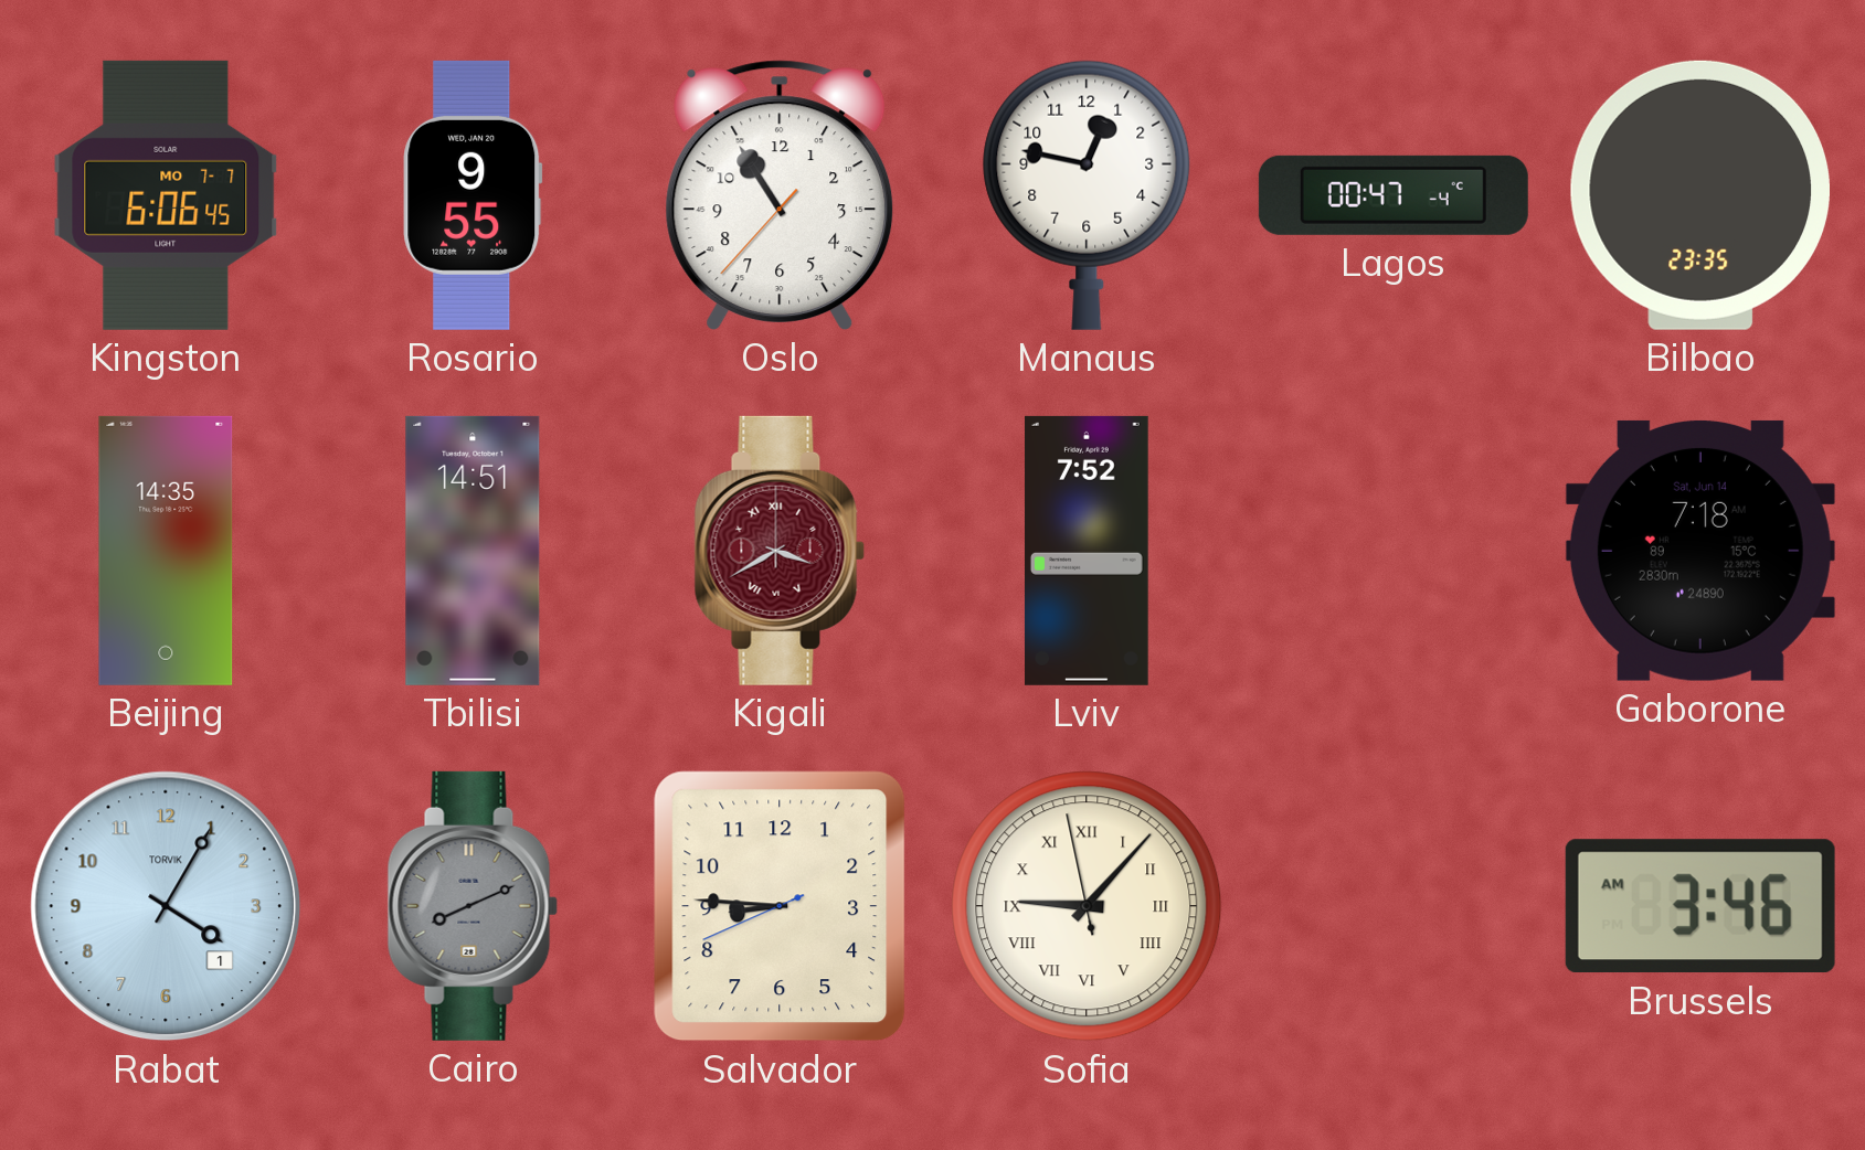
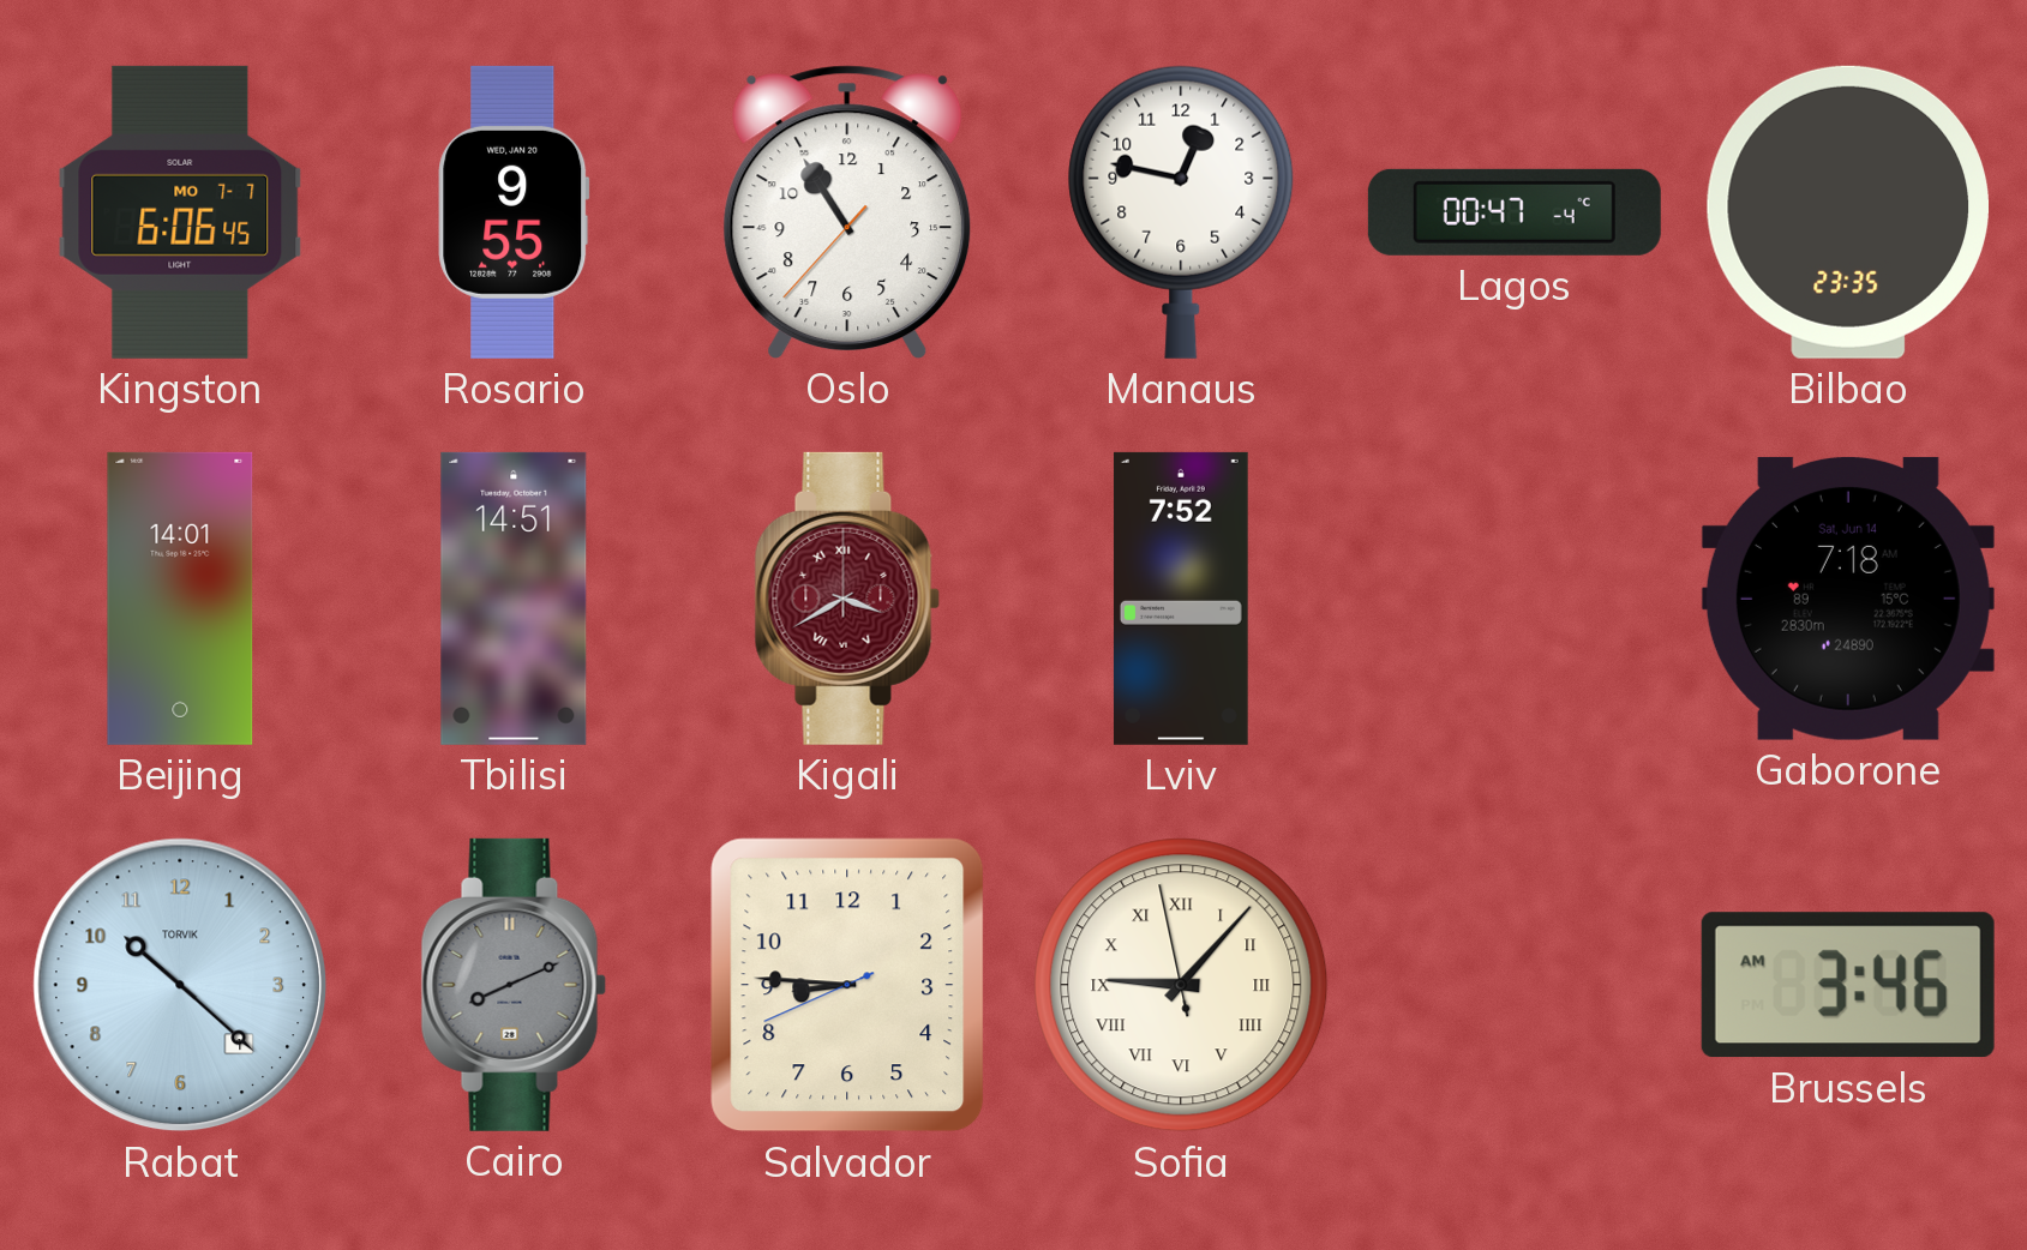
Beijing: 14:35 -> 14:01 (180, 599)
Rabat: 4:05 -> 10:22 (180, 985)
